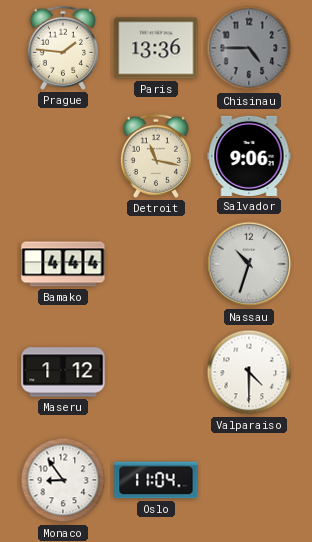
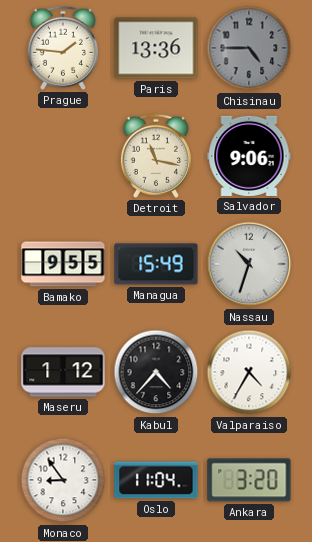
Bamako: 4:44 -> 9:55 (63, 264)
Managua: none -> 15:49 (156, 264)
Kabul: none -> 4:37 (156, 372)
Valparaiso: 4:30 -> 4:35 (249, 372)
Ankara: none -> 3:20 (249, 480)
